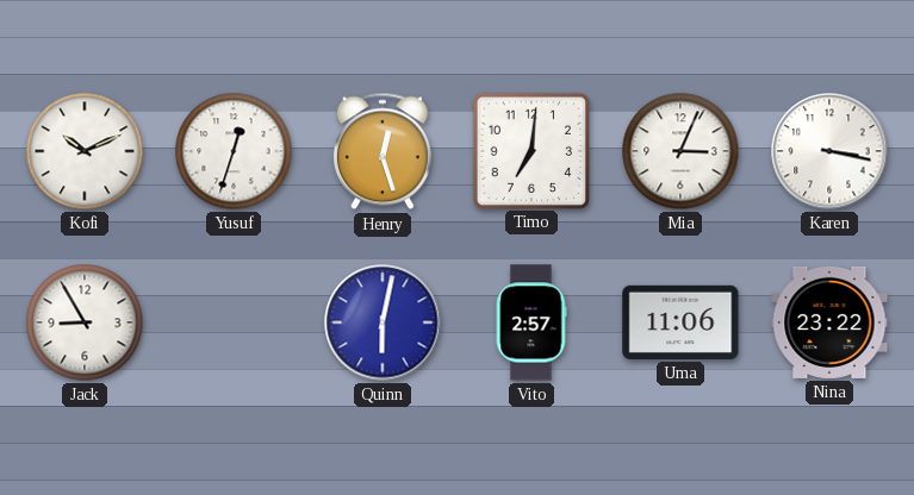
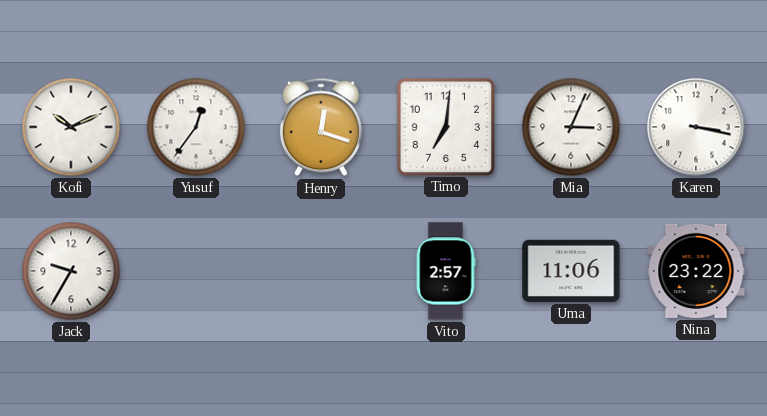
Yusuf: 12:33 -> 12:36 (196, 127)
Henry: 12:27 -> 12:18 (321, 127)
Jack: 8:55 -> 9:35 (71, 271)
Quinn: 6:02 -> none (383, 322)
